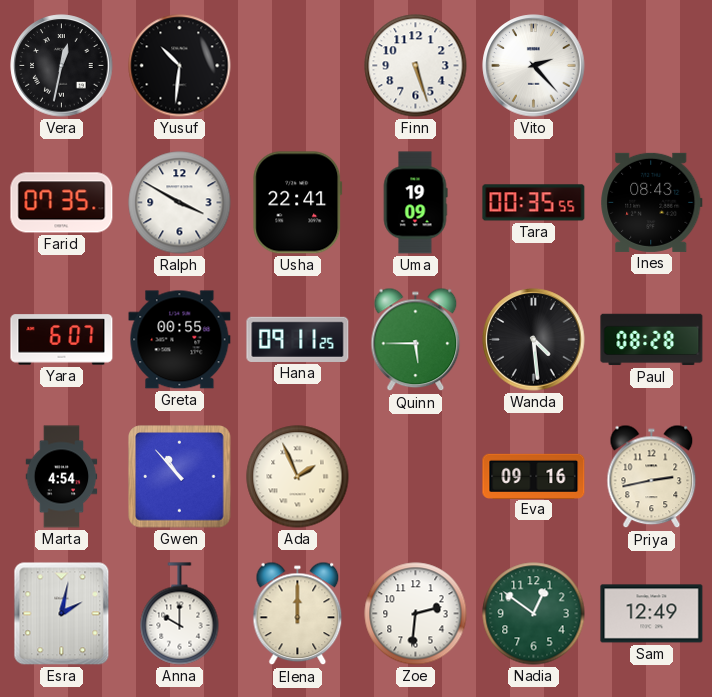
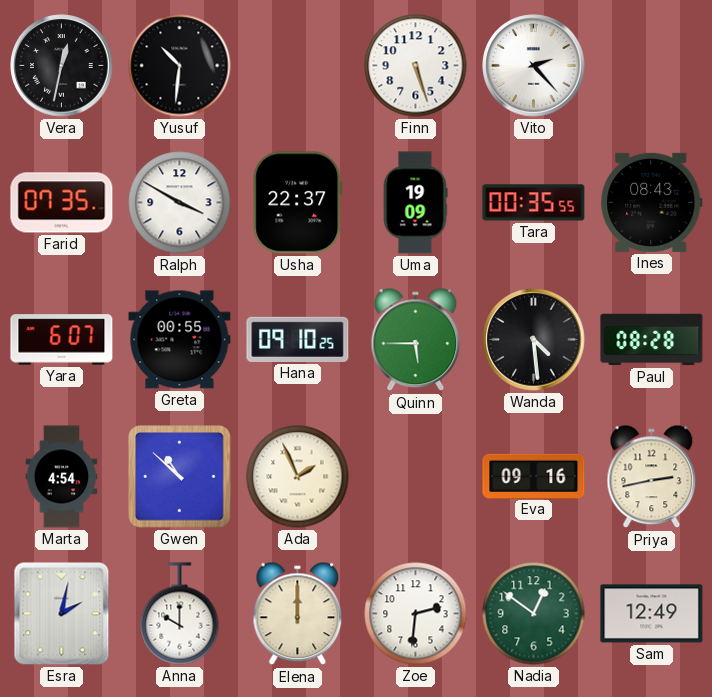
Usha: 22:41 -> 22:37 (298, 203)
Hana: 09:11 -> 09:10 (298, 339)
Gwen: 10:53 -> 10:52 (180, 477)
